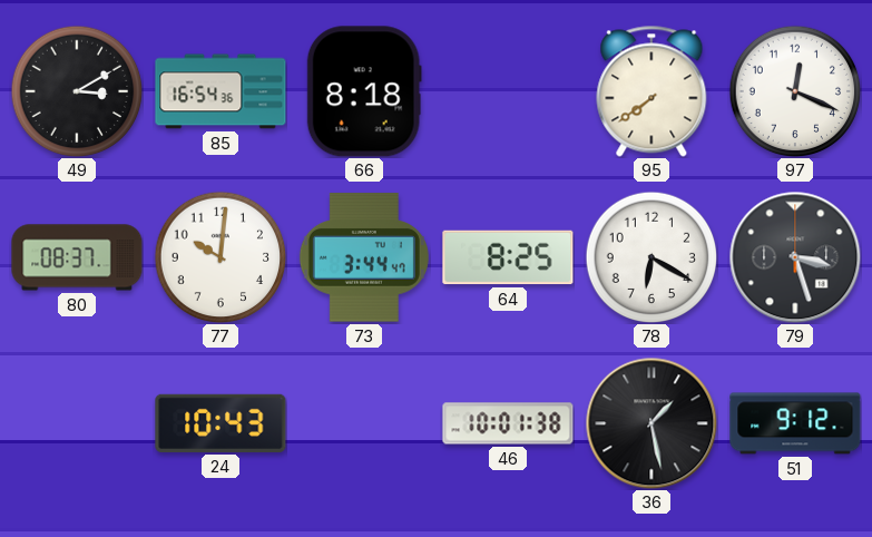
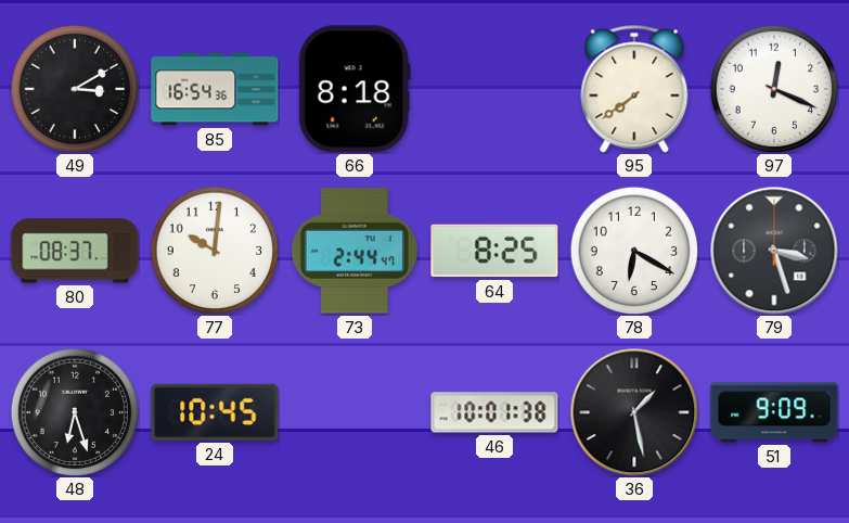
73: 3:44 -> 2:44 (355, 251)
48: none -> 6:27 (75, 412)
24: 10:43 -> 10:45 (215, 412)
51: 9:12 -> 9:09 (774, 412)
